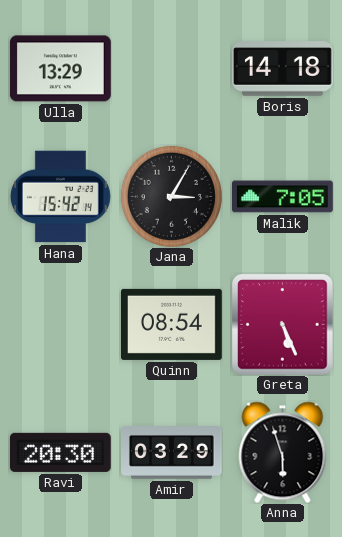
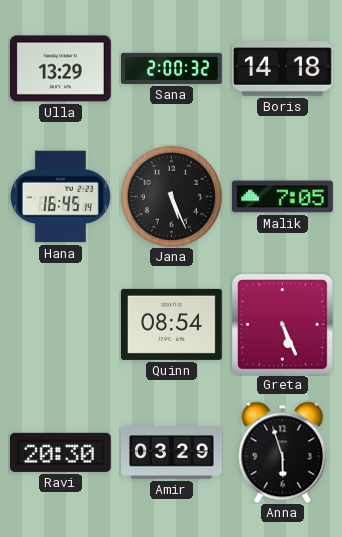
Sana: none -> 2:00 (172, 68)
Hana: 15:42 -> 16:45 (60, 197)
Jana: 3:05 -> 5:26 (171, 196)
